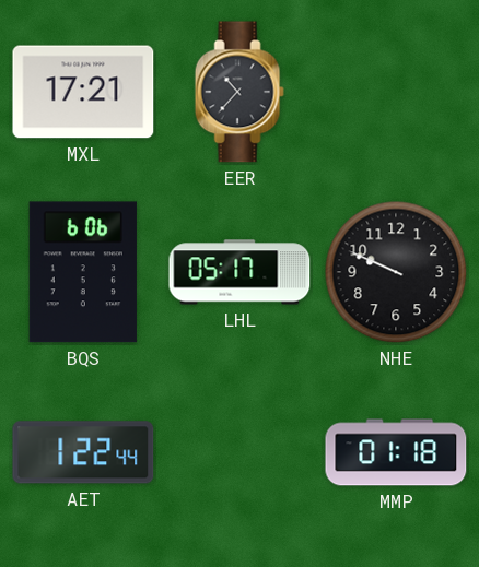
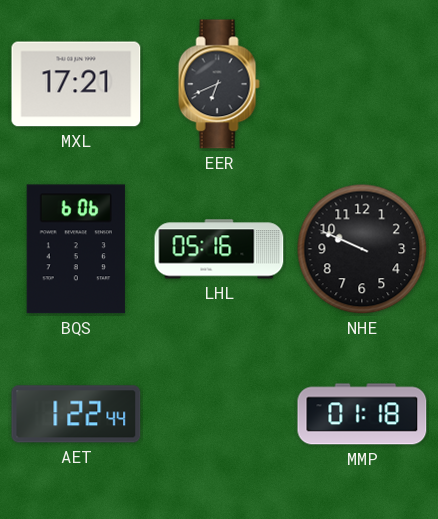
EER: 10:37 -> 6:41 (219, 84)
LHL: 05:17 -> 05:16 (219, 249)
